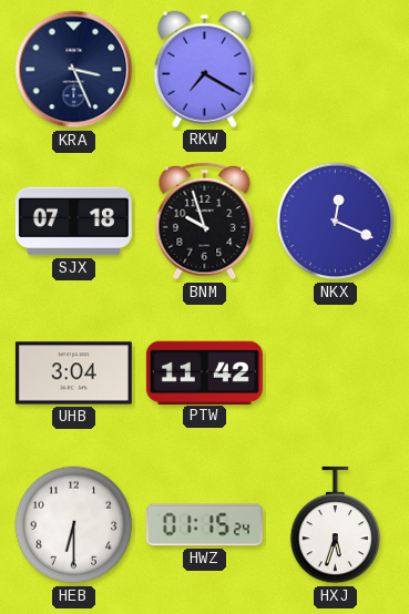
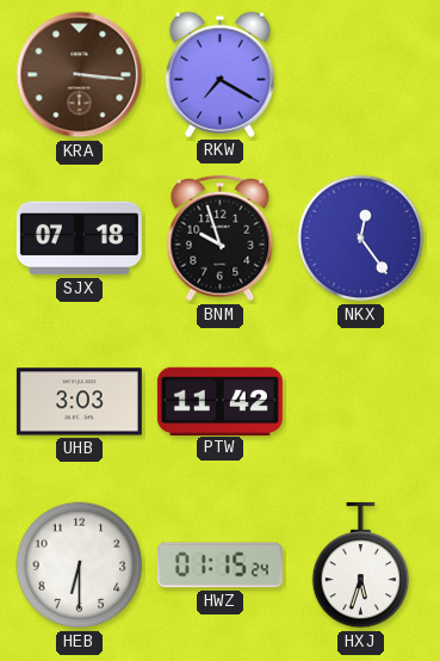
KRA: 3:26 -> 3:16 (80, 75)
KRA dial: navy -> brown (80, 75)
NKX: 12:19 -> 12:24 (361, 239)
UHB: 3:04 -> 3:03 (79, 402)
